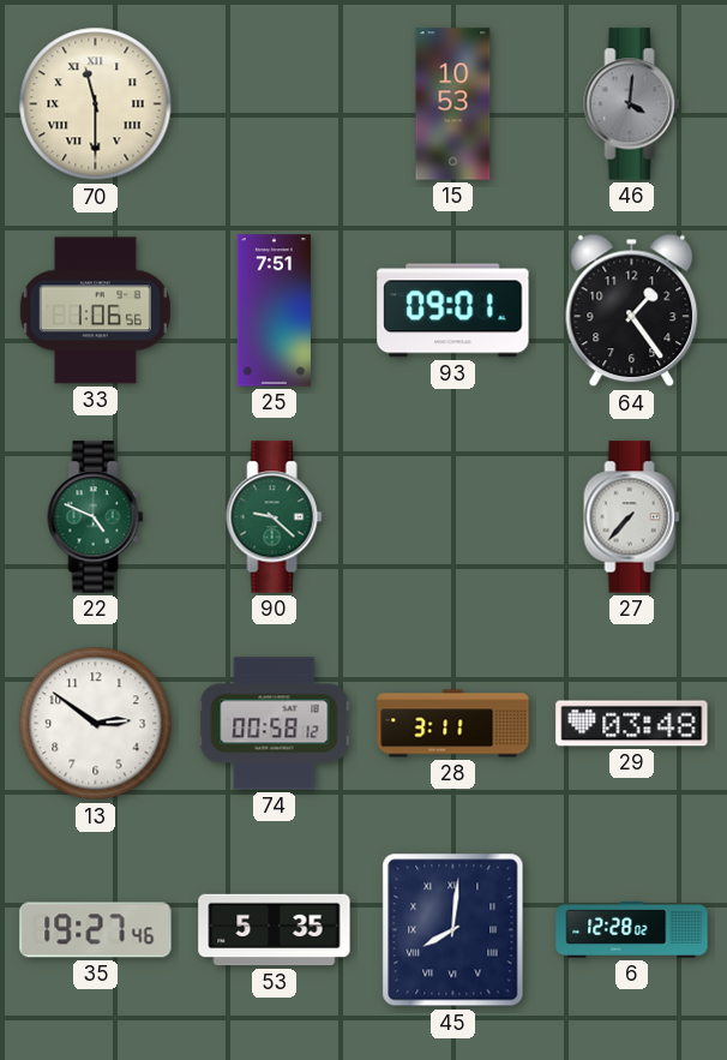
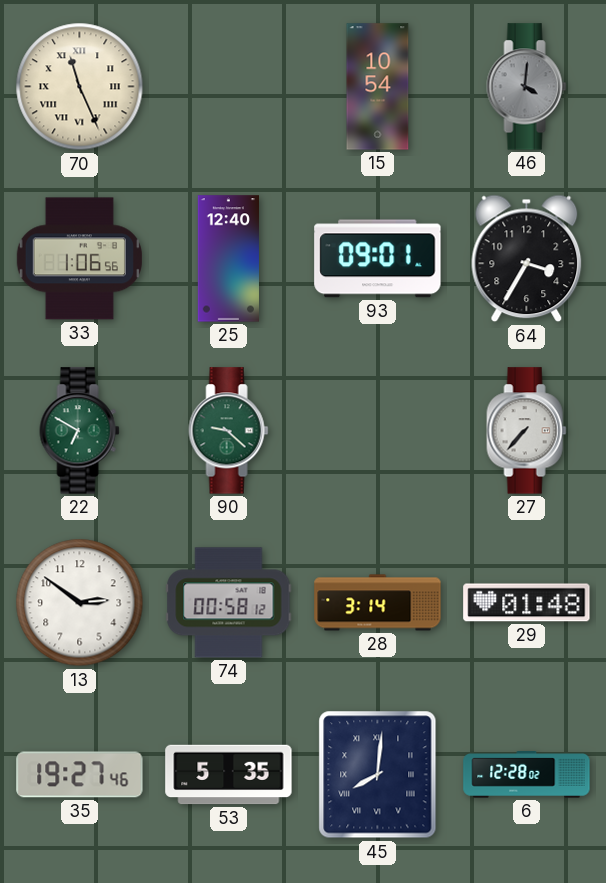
70: 11:30 -> 11:26 (80, 87)
15: 10:53 -> 10:54 (378, 87)
25: 7:51 -> 12:40 (228, 259)
64: 1:24 -> 3:35 (527, 259)
22: 4:49 -> 6:50 (80, 431)
28: 3:11 -> 3:14 (378, 603)
29: 03:48 -> 01:48 (527, 603)
